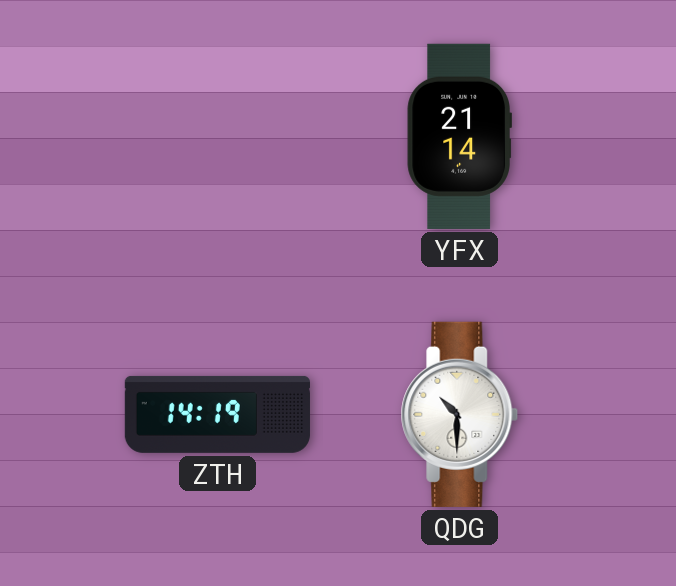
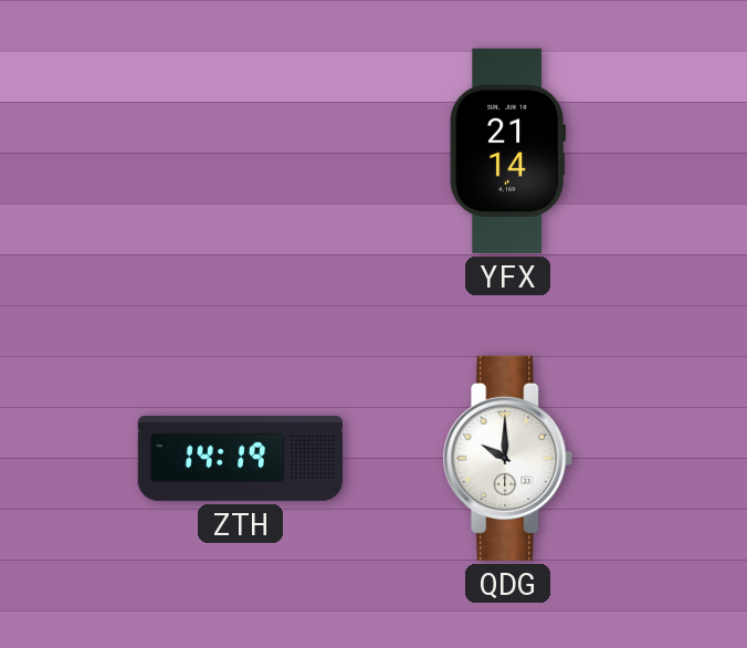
QDG: 10:30 -> 10:00 (508, 458)
